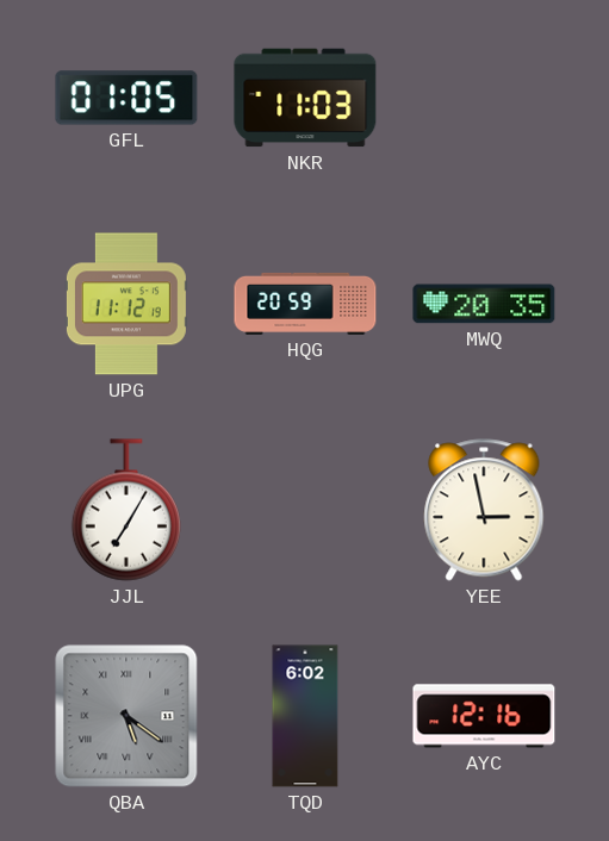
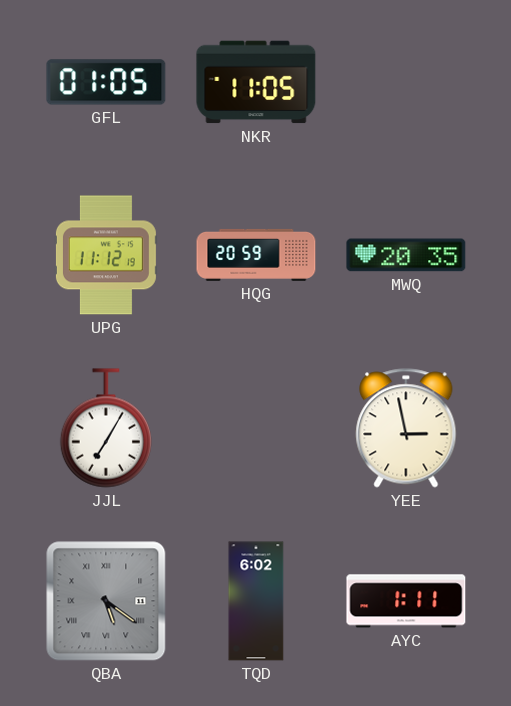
NKR: 11:03 -> 11:05 (256, 82)
AYC: 12:16 -> 1:11 (406, 601)
